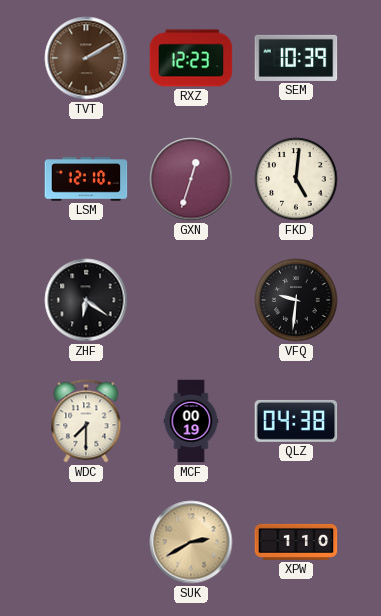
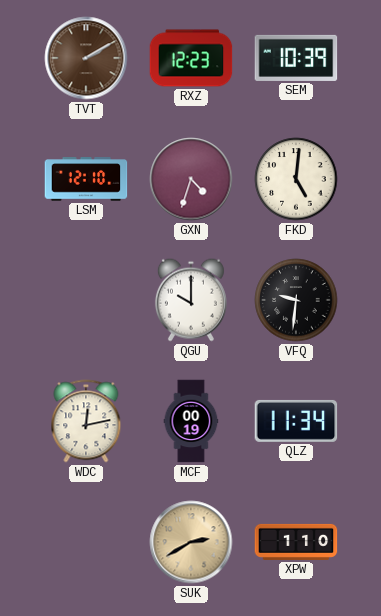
GXN: 12:33 -> 4:33 (191, 179)
ZHF: 6:21 -> none (86, 300)
QGU: none -> 10:00 (191, 300)
WDC: 7:30 -> 12:13 (86, 421)
QLZ: 04:38 -> 11:34 (296, 421)
